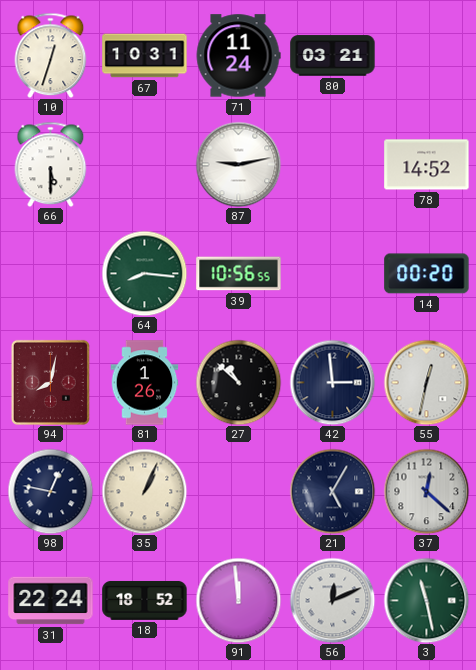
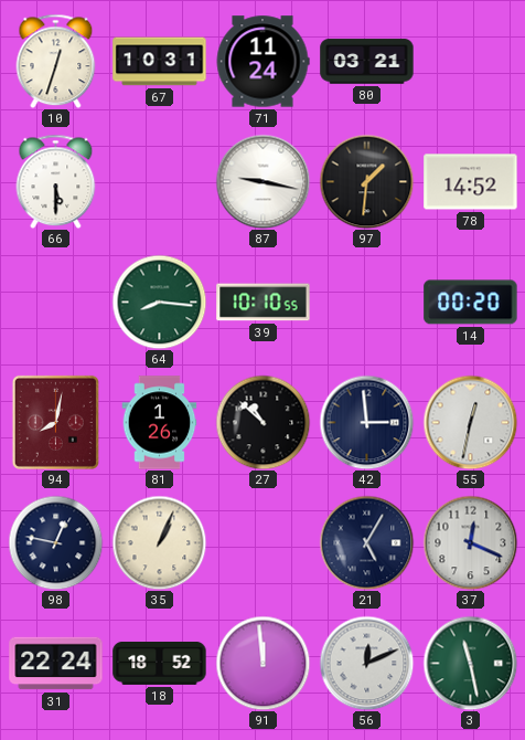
87: 9:13 -> 9:17 (262, 181)
97: none -> 1:31 (366, 181)
39: 10:56 -> 10:10 (264, 303)
37: 12:22 -> 12:19 (470, 542)
